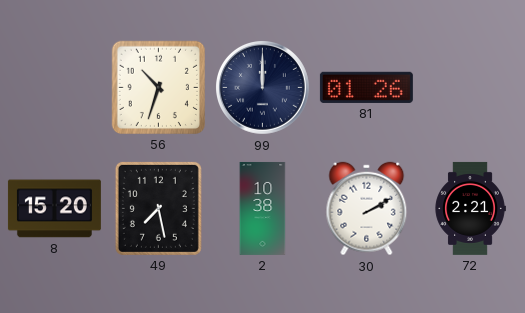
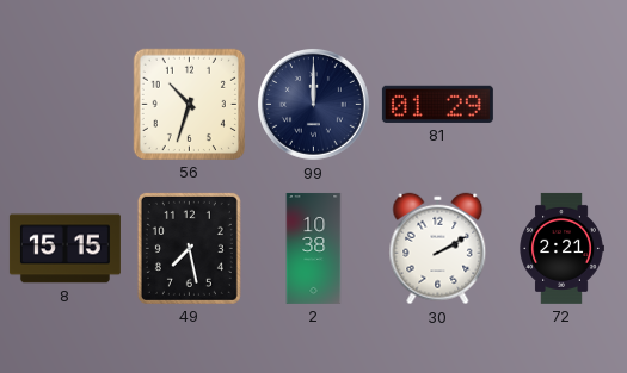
81: 01:26 -> 01:29 (437, 104)
8: 15:20 -> 15:15 (64, 249)
